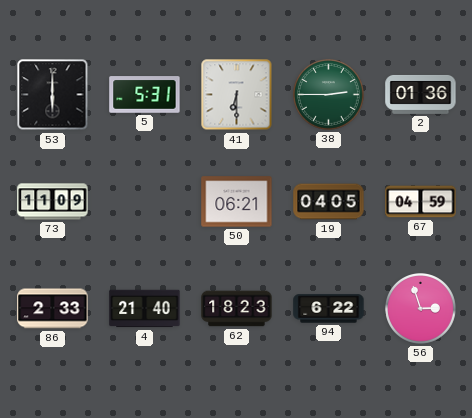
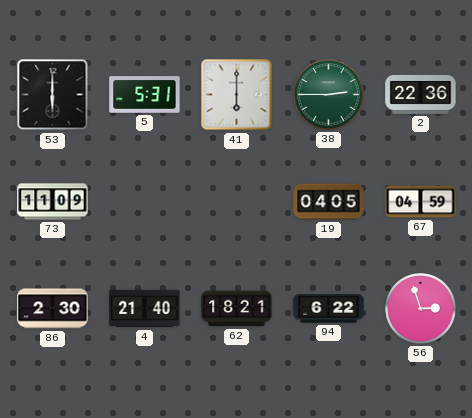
41: 6:30 -> 6:00 (237, 95)
2: 01:36 -> 22:36 (421, 94)
50: 06:21 -> none (237, 202)
86: 2:33 -> 2:30 (53, 309)
62: 18:23 -> 18:21 (237, 309)
